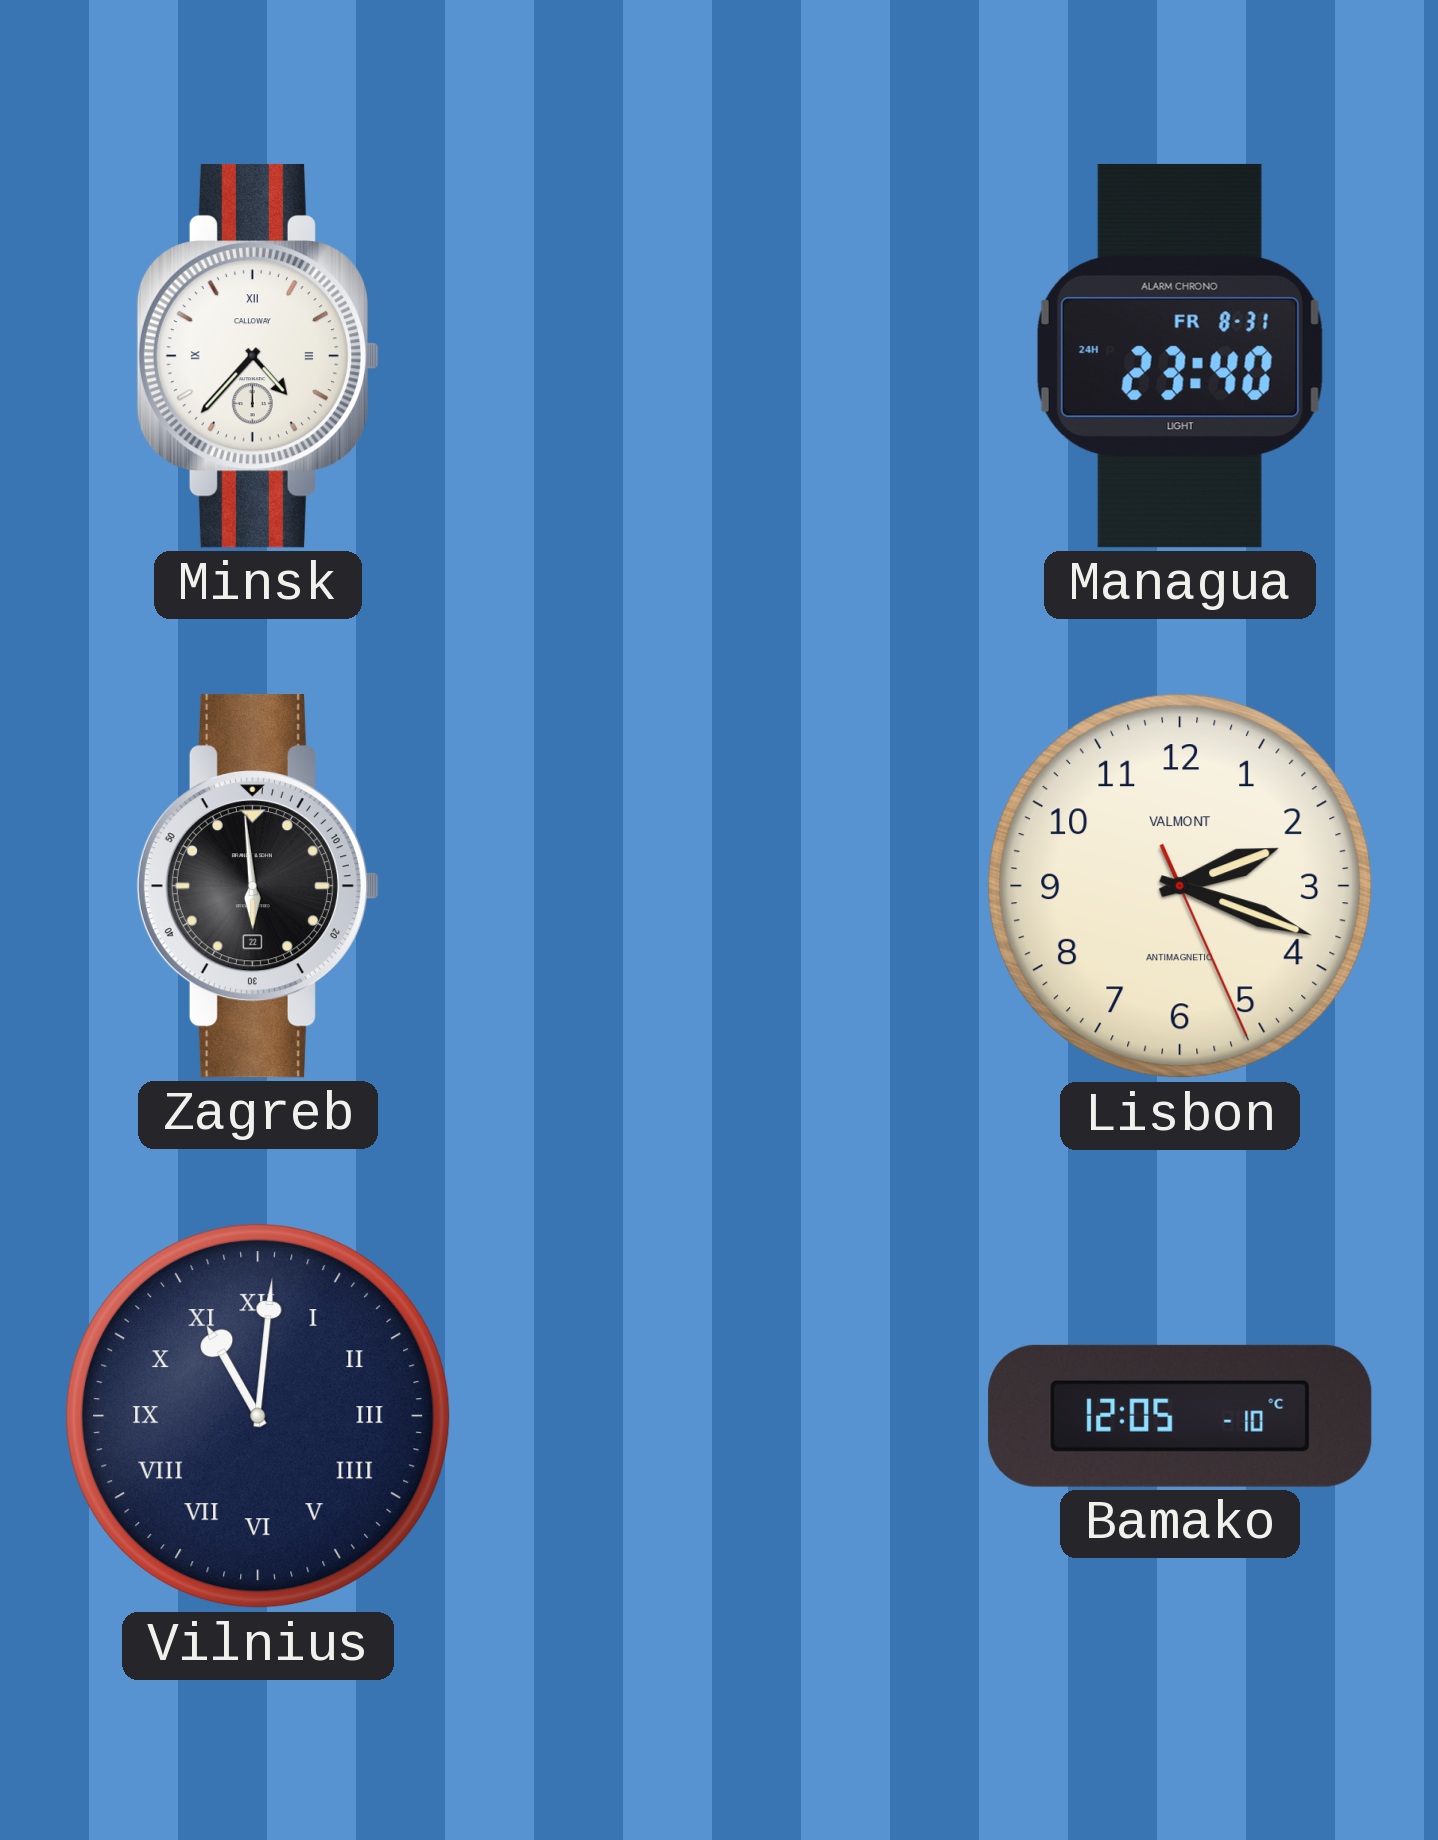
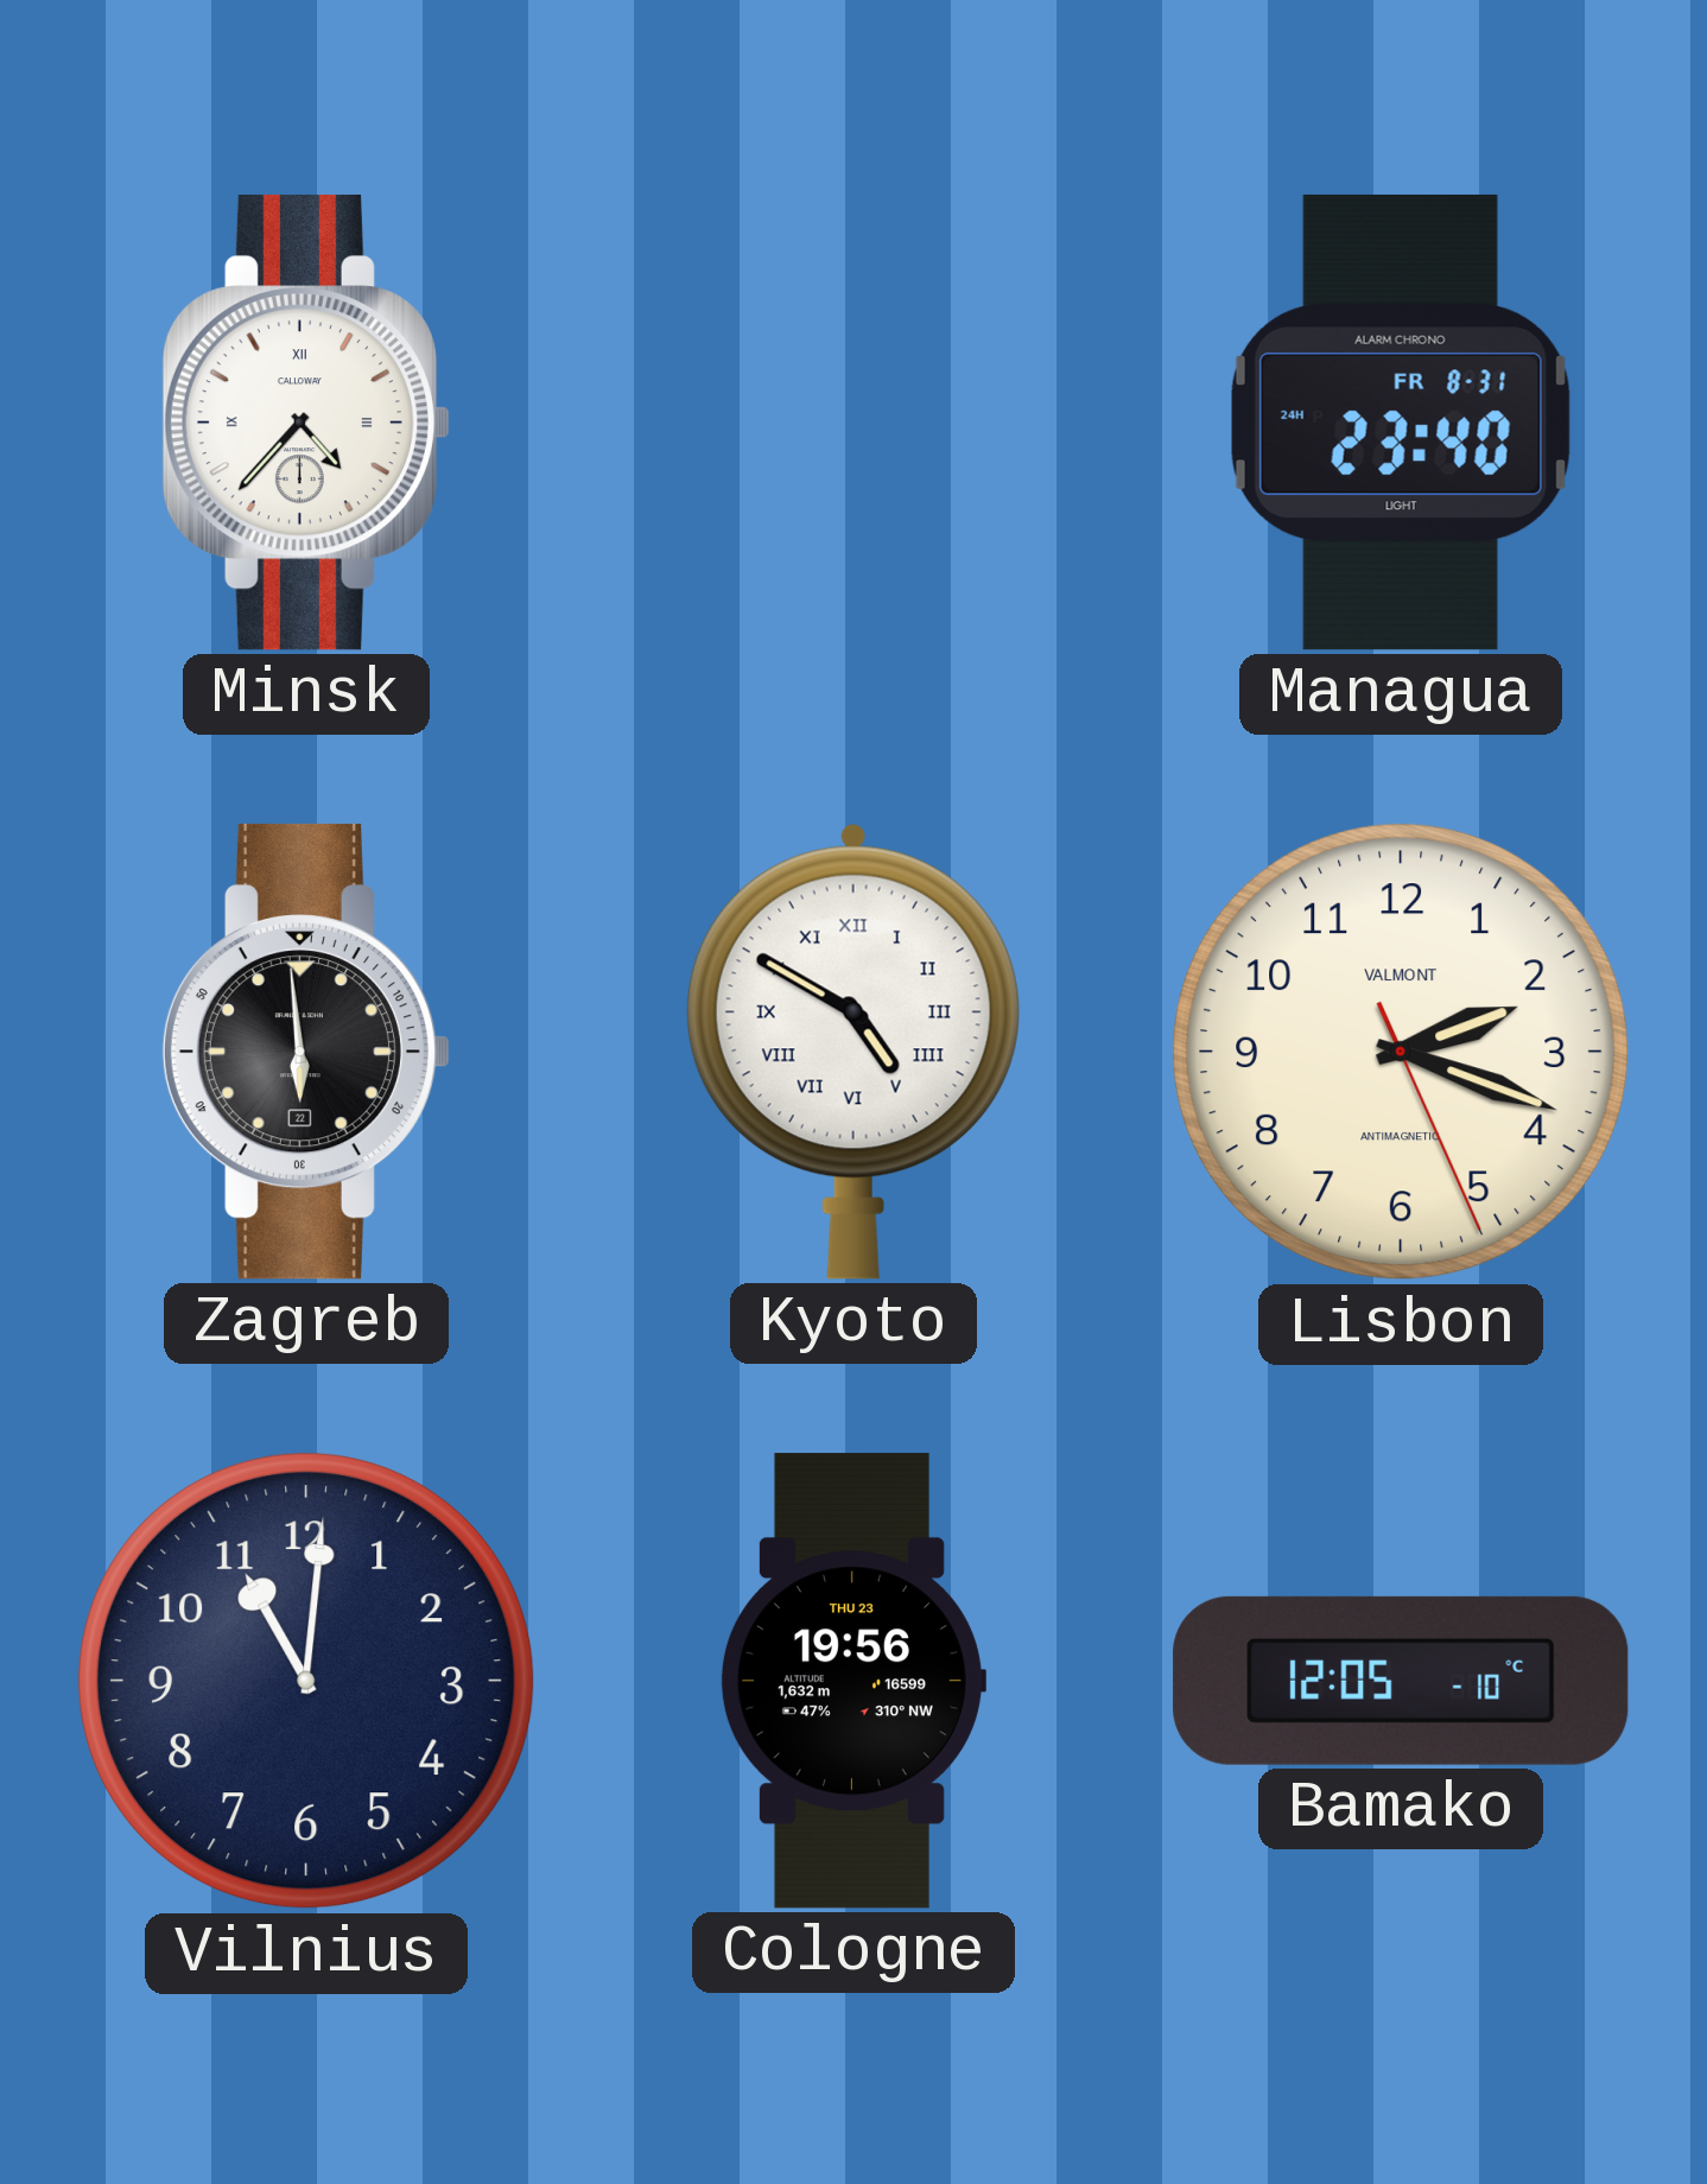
Kyoto: none -> 4:50 (853, 1052)
Vilnius numerals: Roman -> Arabic (306, 1681)
Cologne: none -> 19:56 (852, 1681)
